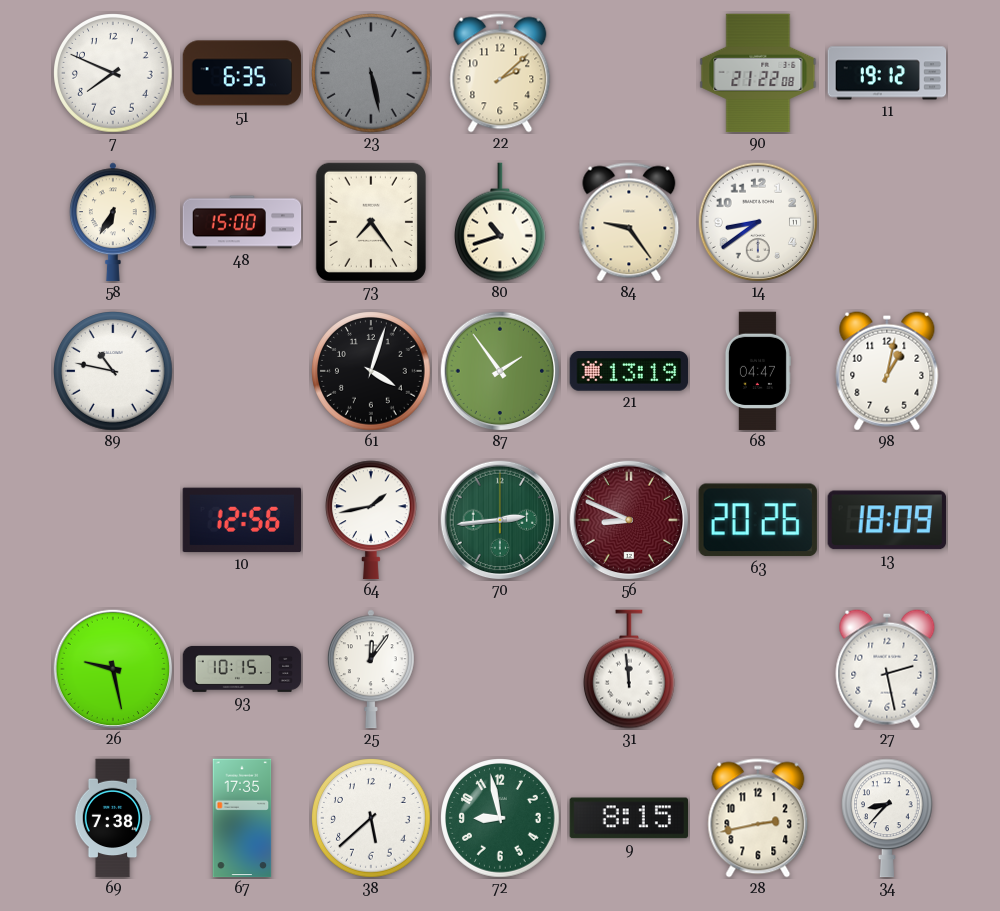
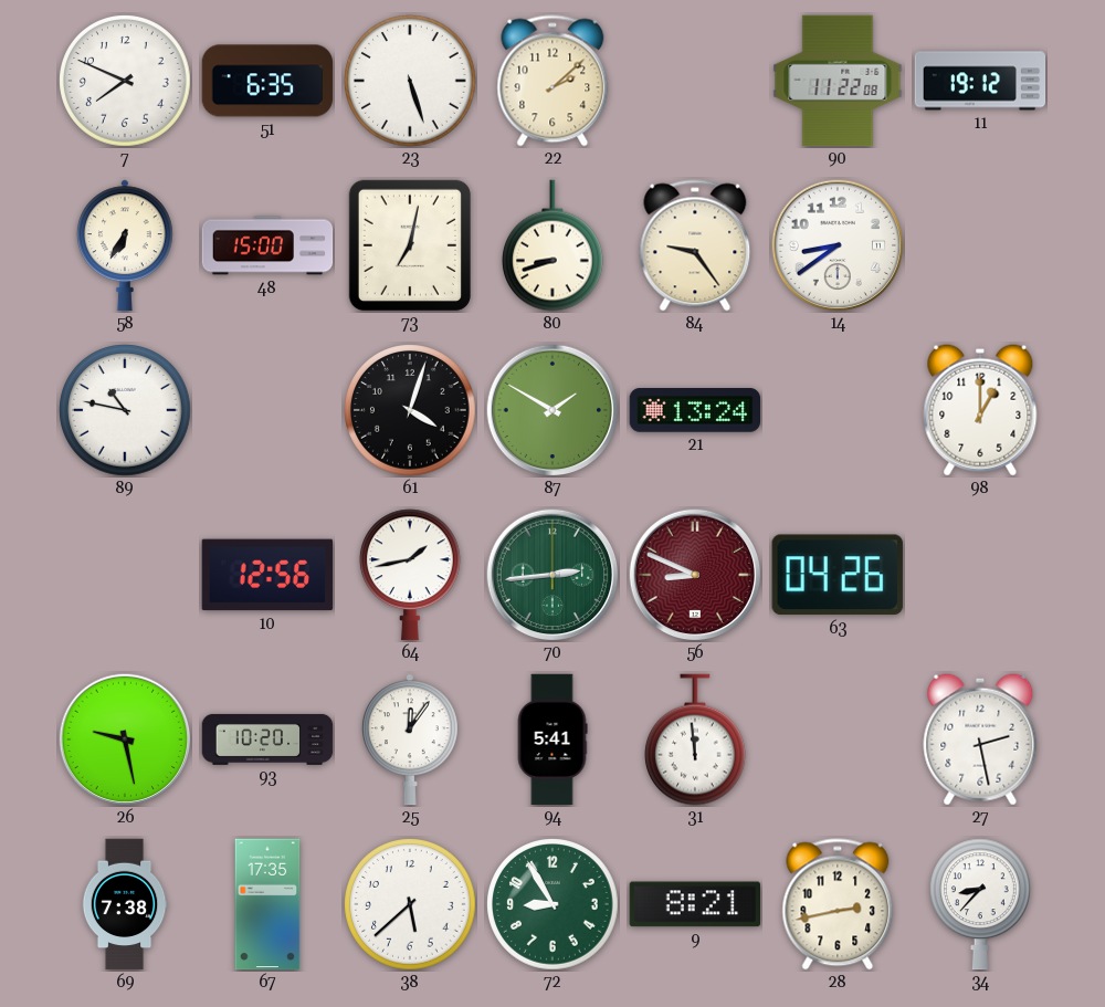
23: 5:28 -> 5:27 (410, 81)
23 dial: grey -> white (410, 81)
90: 21:22 -> 11:22 (838, 81)
73: 7:24 -> 7:02 (410, 245)
80: 10:42 -> 8:42 (554, 245)
87: 1:54 -> 1:50 (552, 410)
21: 13:19 -> 13:24 (695, 410)
68: 04:47 -> none (757, 371)
98: 1:02 -> 1:00 (980, 410)
63: 20:26 -> 04:26 (838, 575)
13: 18:09 -> none (886, 520)
93: 10:15 -> 10:20 (267, 739)
94: none -> 5:41 (552, 739)
72: 8:58 -> 8:55 (552, 904)
9: 8:15 -> 8:21 (694, 904)
